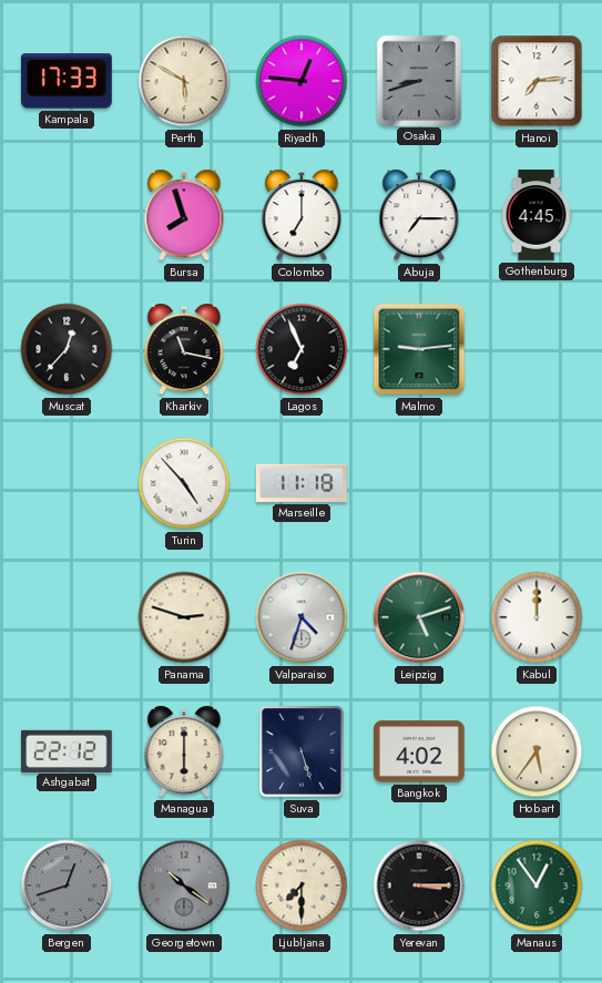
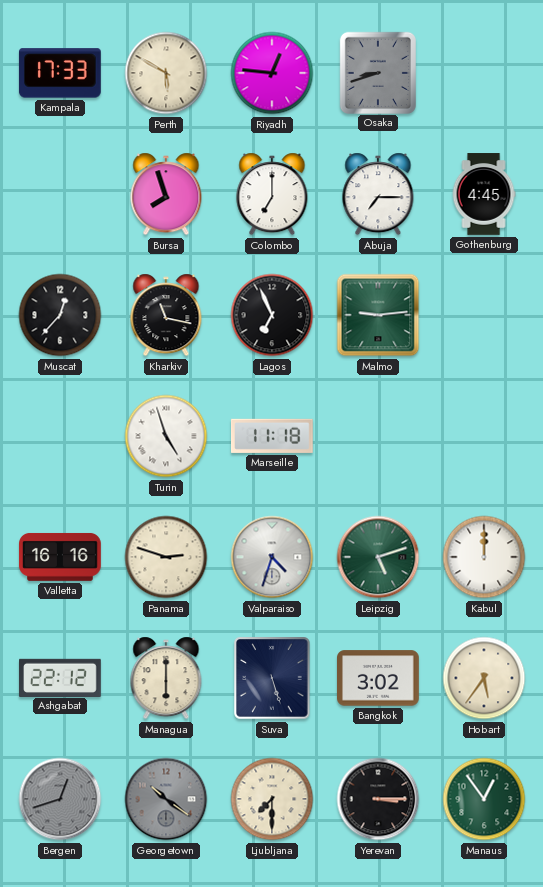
Hanoi: 7:14 -> none (537, 81)
Turin: 4:53 -> 4:57 (166, 436)
Valletta: none -> 16:16 (61, 557)
Bangkok: 4:02 -> 3:02 (379, 678)
